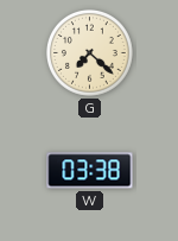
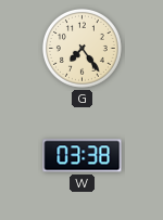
G: 7:22 -> 7:24 (81, 48)
